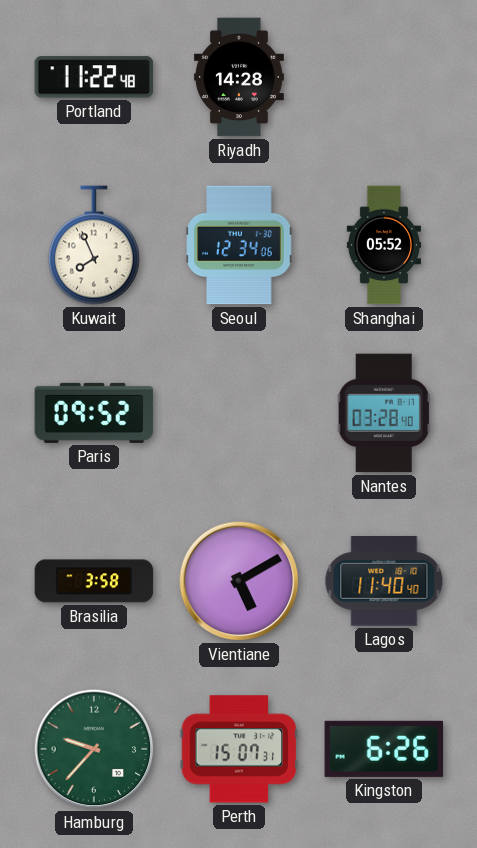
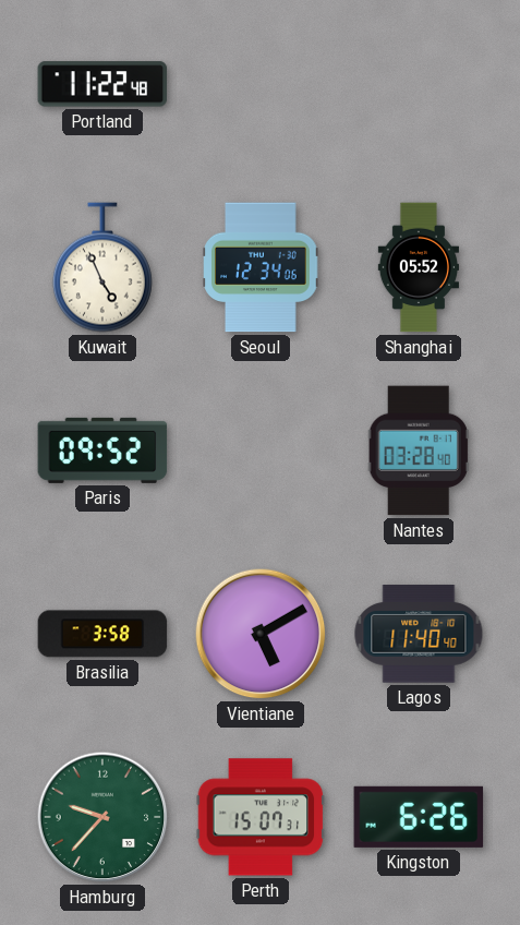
Riyadh: 14:28 -> none (239, 77)
Kuwait: 7:56 -> 4:56 (102, 267)
